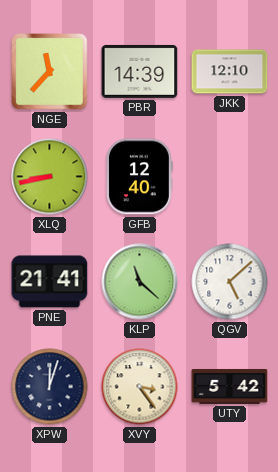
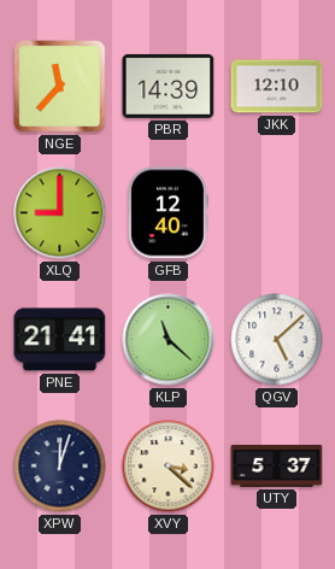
XLQ: 8:43 -> 9:00 (60, 213)
XVY: 3:24 -> 3:22 (169, 467)
UTY: 5:42 -> 5:37 (277, 465)
